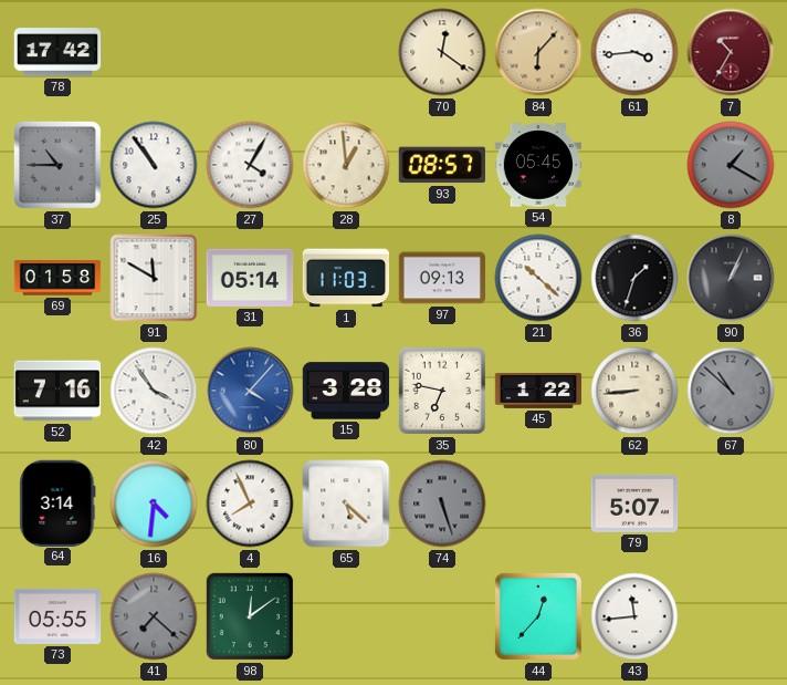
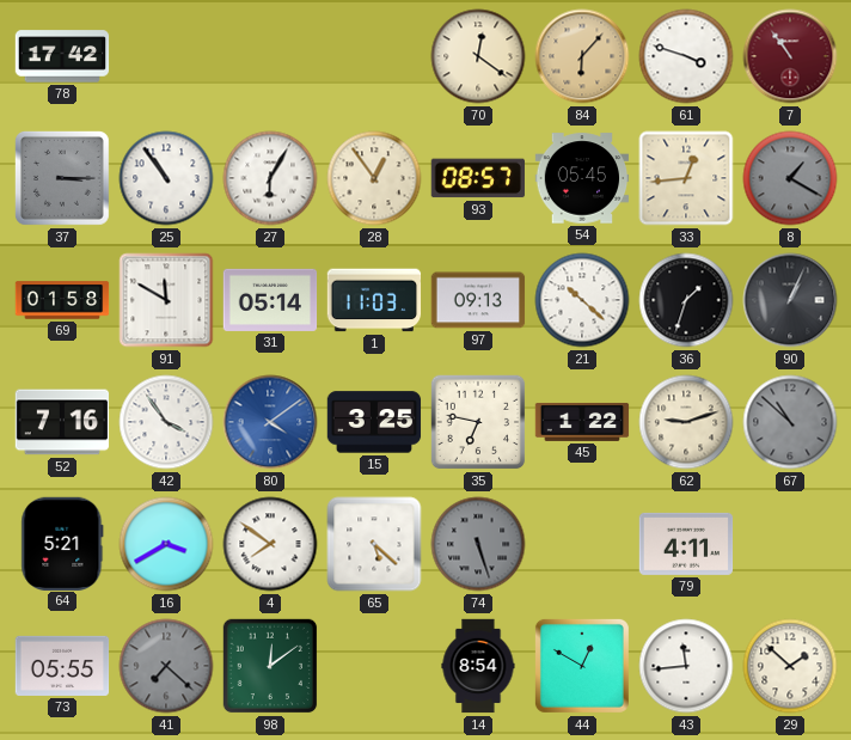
61: 3:44 -> 3:48 (686, 56)
7: 10:35 -> 10:54 (790, 56)
37: 10:45 -> 3:15 (63, 179)
27: 4:05 -> 6:05 (270, 178)
28: 12:59 -> 12:54 (374, 178)
33: none -> 12:44 (686, 178)
80: 4:07 -> 4:09 (270, 422)
15: 3:28 -> 3:25 (374, 422)
62: 8:44 -> 9:12 (686, 422)
64: 3:14 -> 5:21 (62, 543)
16: 4:31 -> 3:40 (166, 544)
4: 7:56 -> 7:51 (270, 544)
79: 5:07 -> 4:11 (686, 544)
14: none -> 8:54 (478, 666)
44: 12:37 -> 12:50 (582, 666)
29: none -> 1:52 (790, 666)
